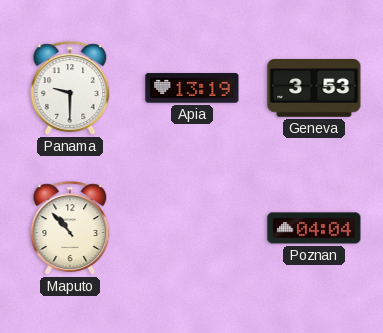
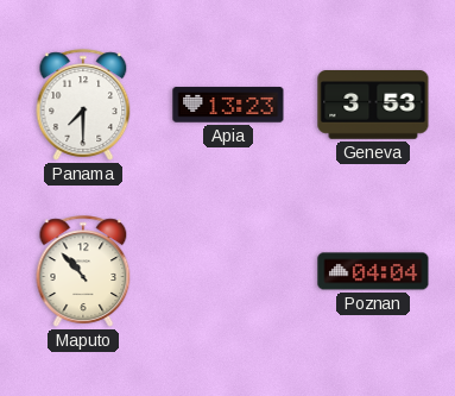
Panama: 9:30 -> 7:30 (83, 105)
Apia: 13:19 -> 13:23 (228, 105)
